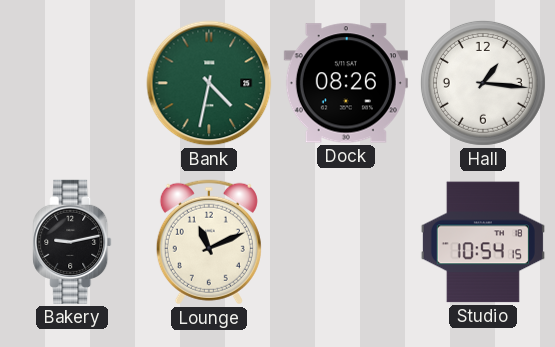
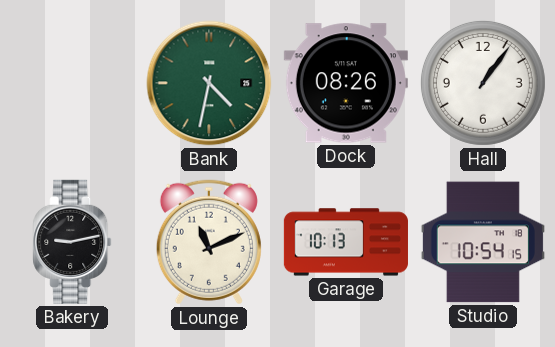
Hall: 1:16 -> 1:06 (483, 83)
Garage: none -> 10:13 (346, 242)
